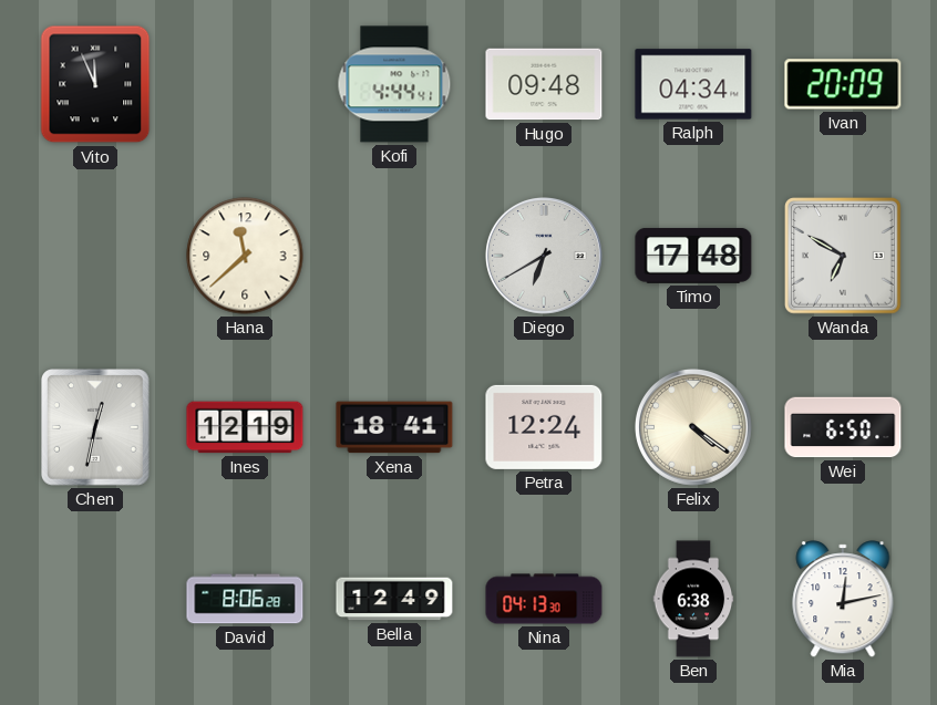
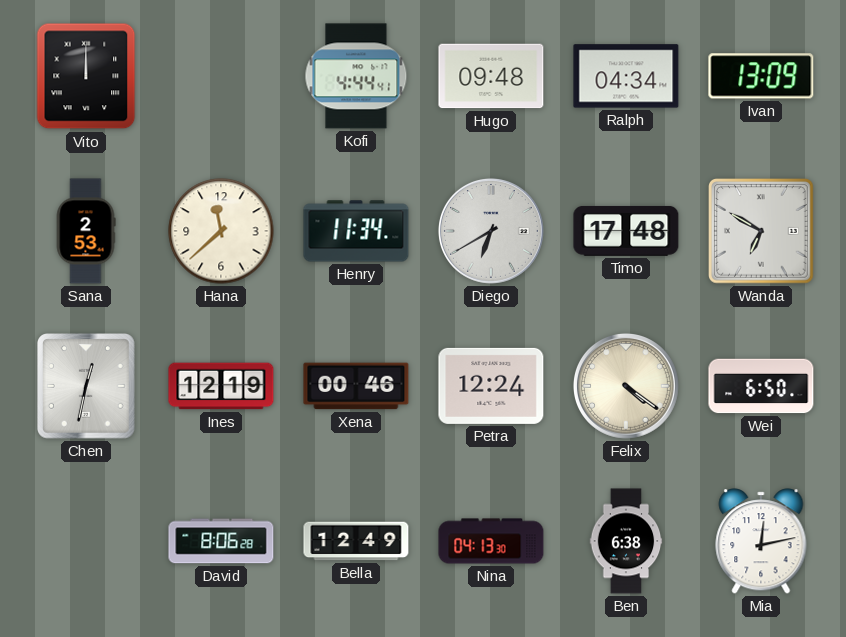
Vito: 11:56 -> 12:00 (86, 76)
Ivan: 20:09 -> 13:09 (761, 76)
Sana: none -> 2:53 (86, 231)
Henry: none -> 11:34 (356, 231)
Xena: 18:41 -> 00:46 (356, 386)
